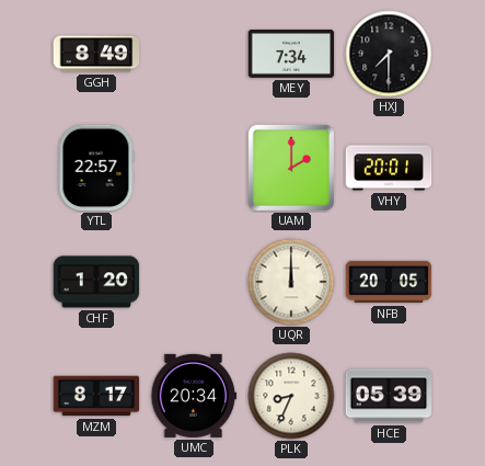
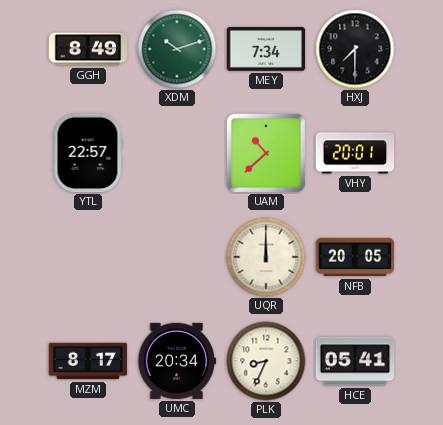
XDM: none -> 10:12 (177, 49)
UAM: 2:00 -> 10:38 (266, 153)
CHF: 1:20 -> none (96, 282)
HCE: 05:39 -> 05:41 (355, 361)
